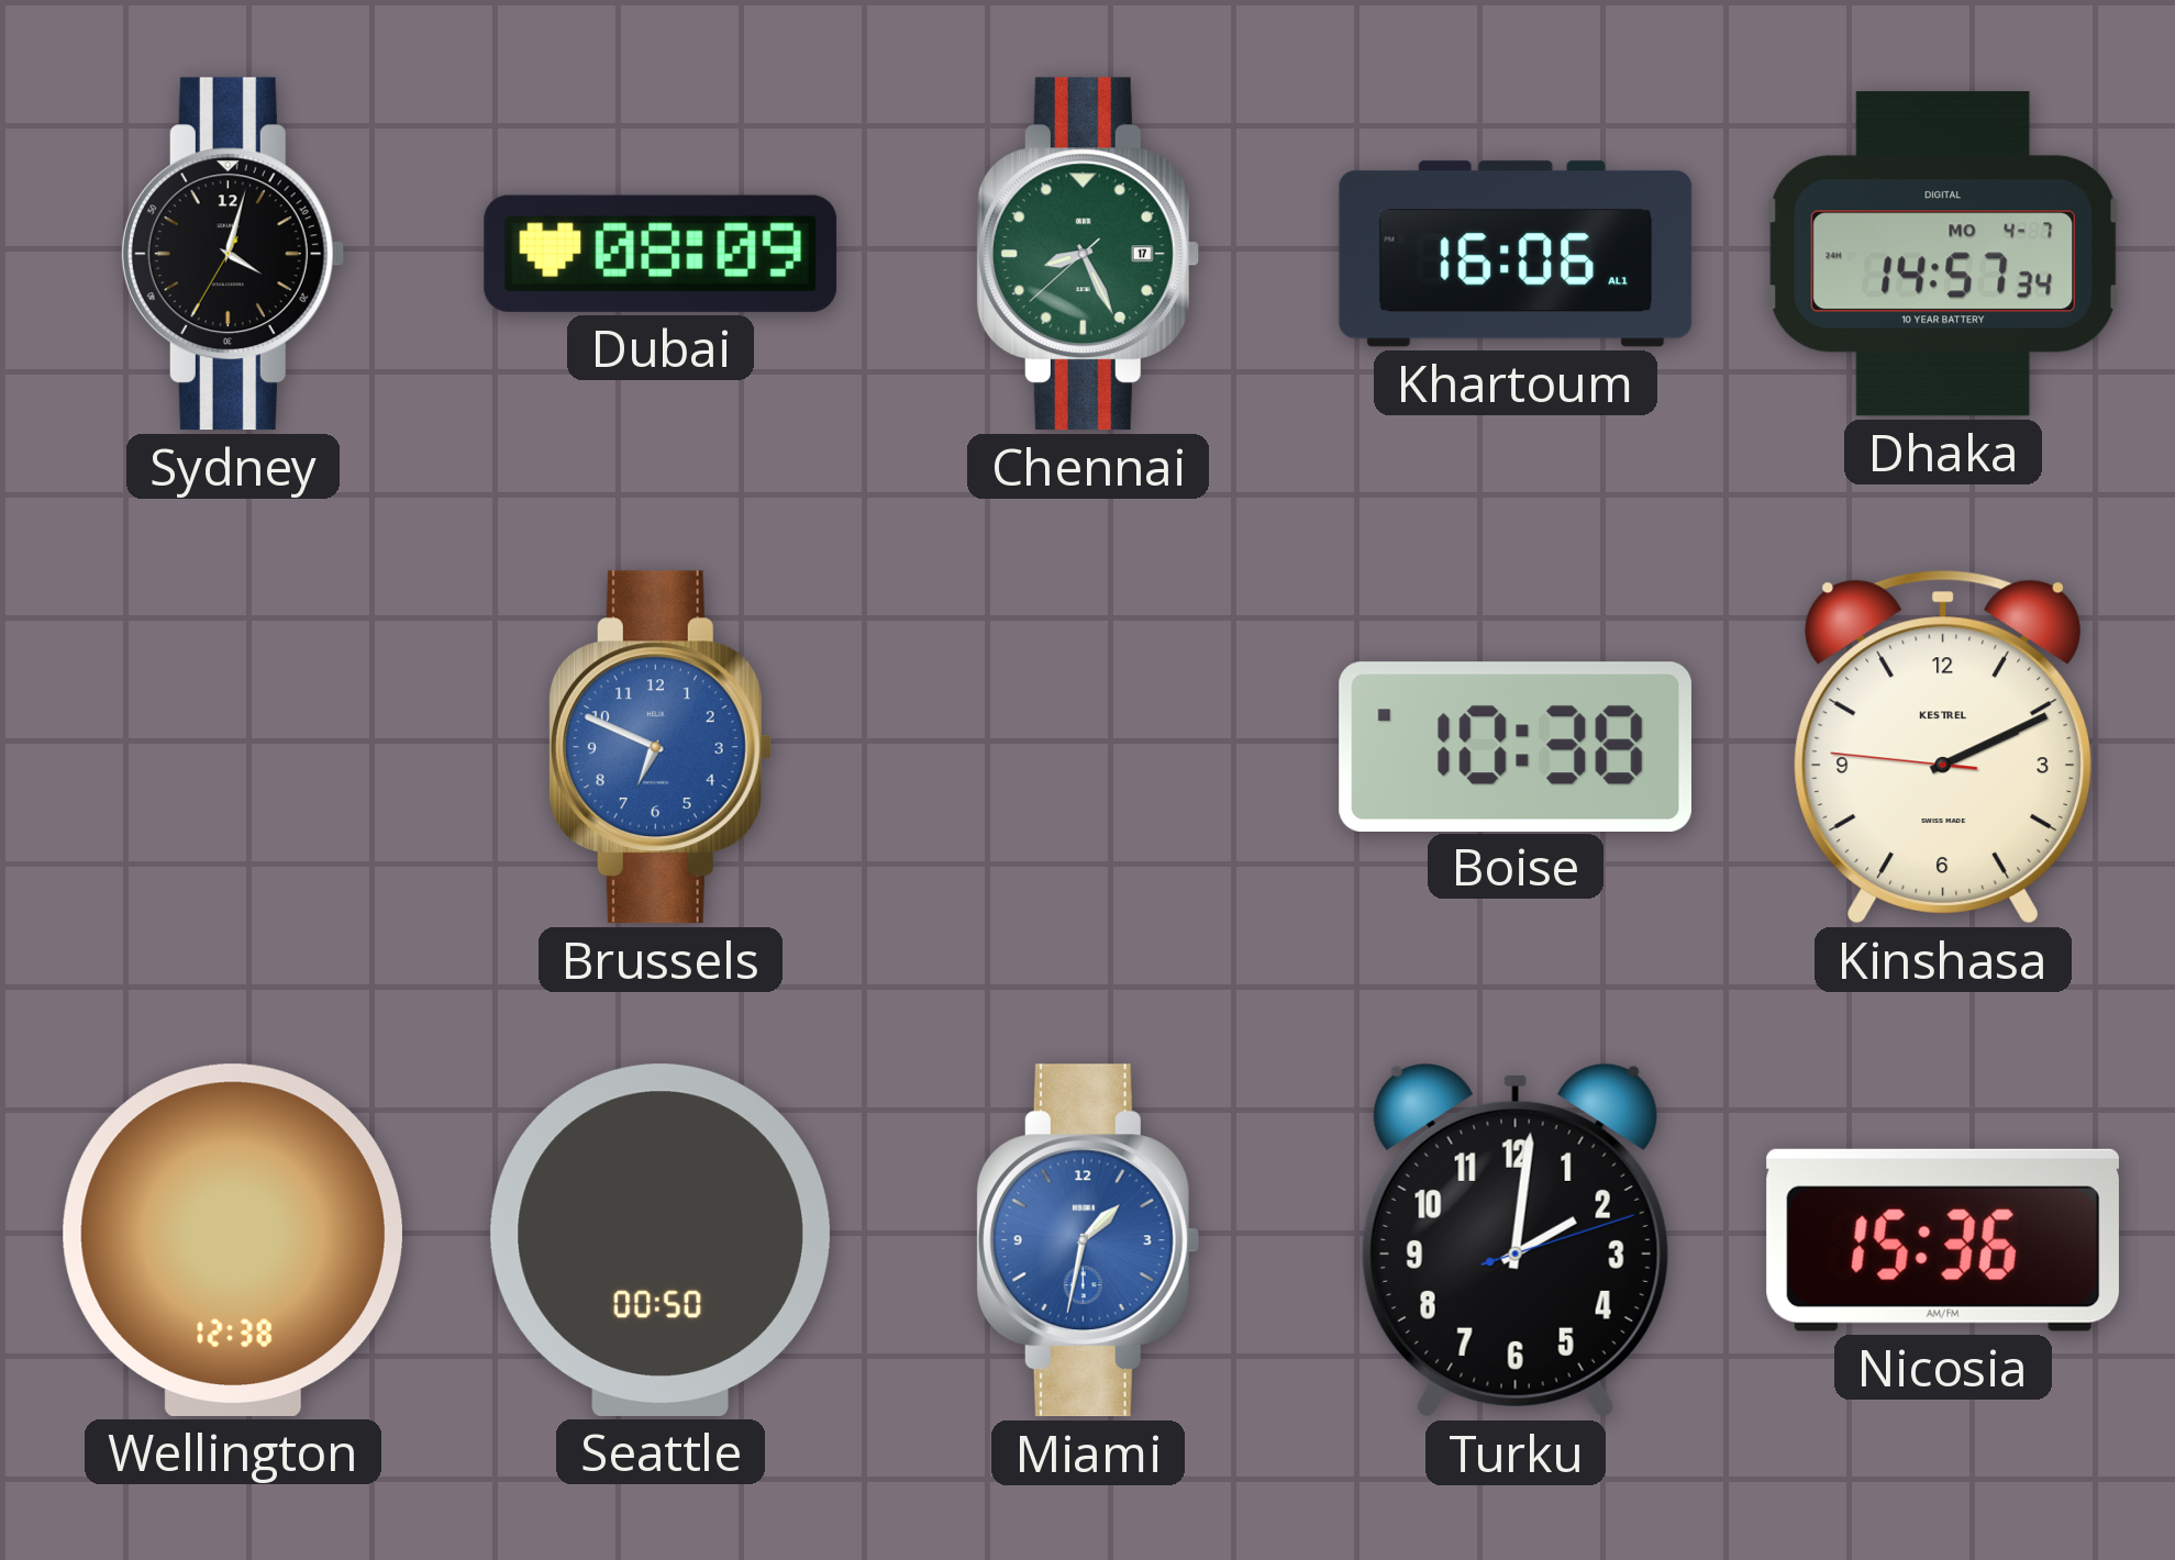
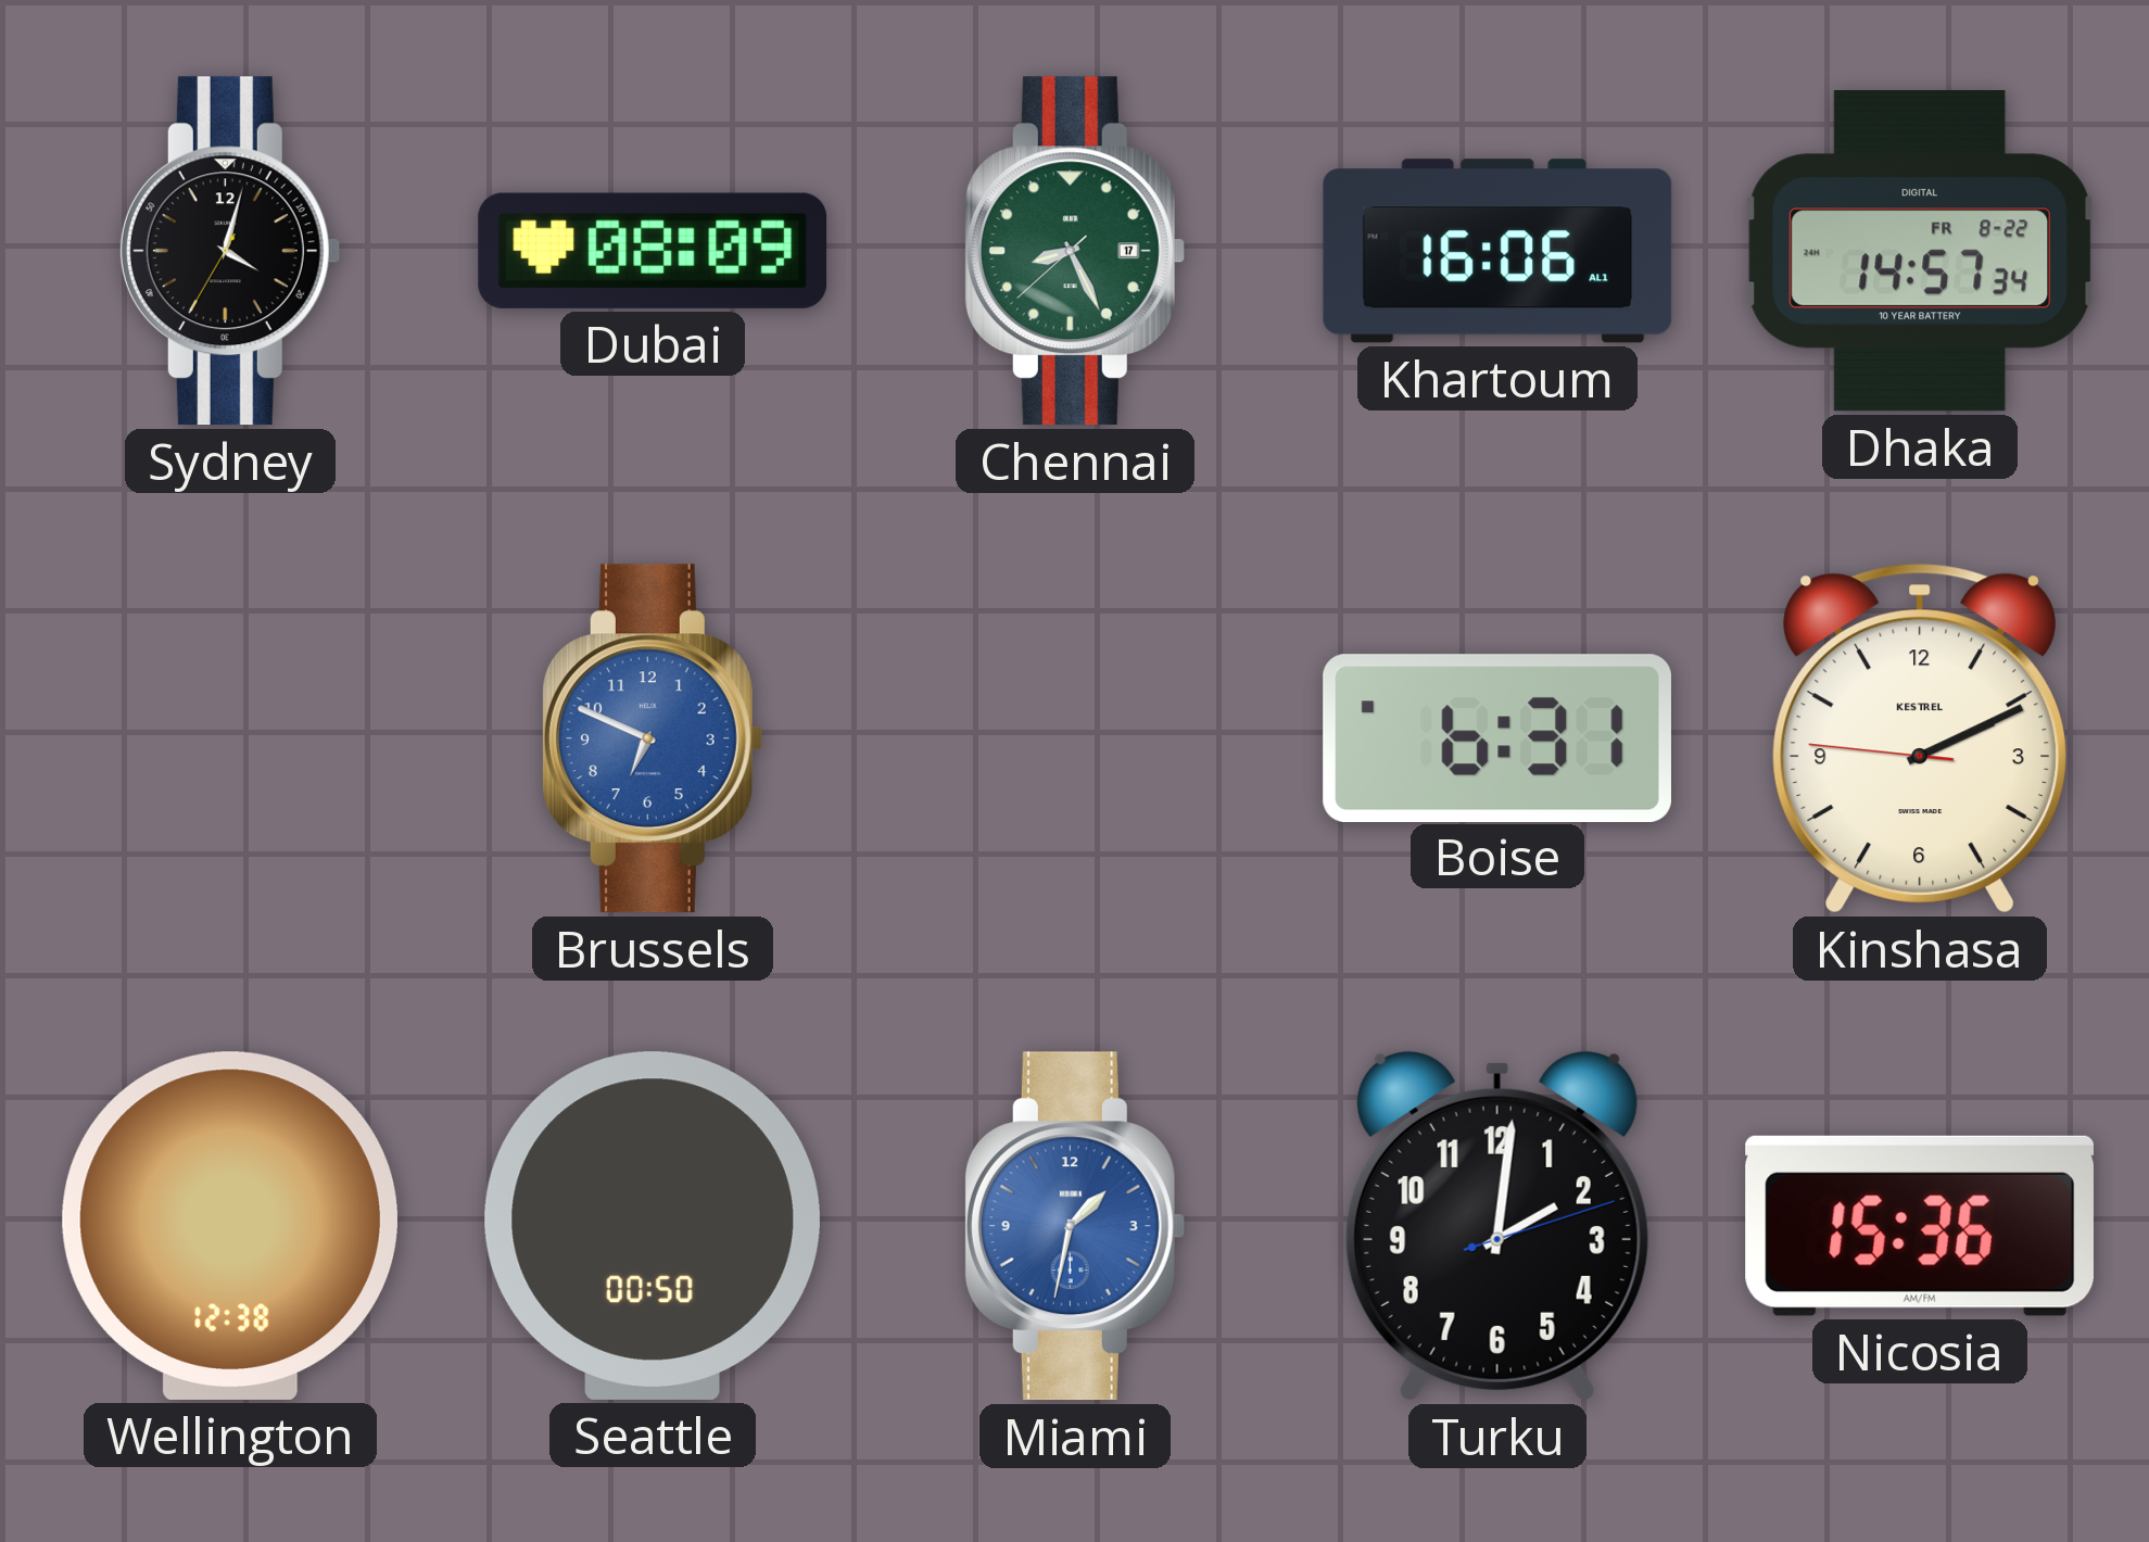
Dhaka date: MO 4-7 -> FR 8-22 (1920, 251)
Boise: 10:38 -> 6:31 (1497, 737)
